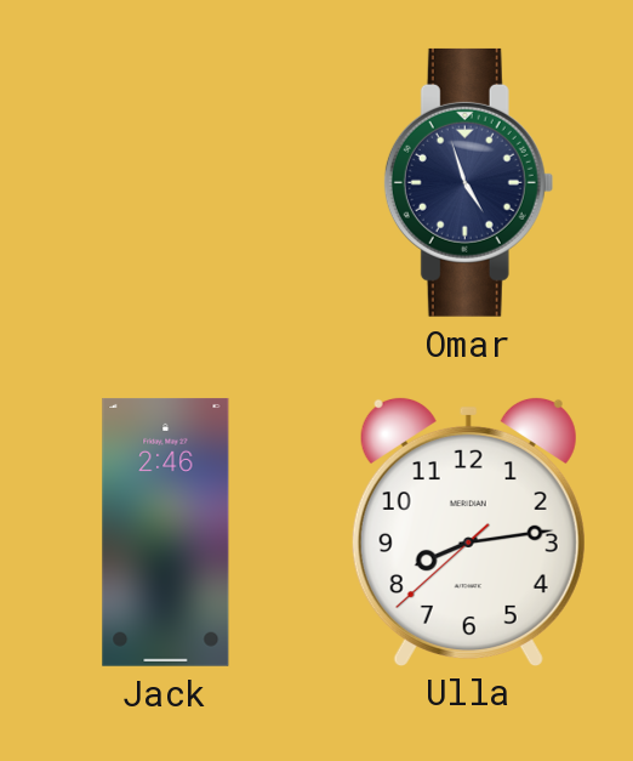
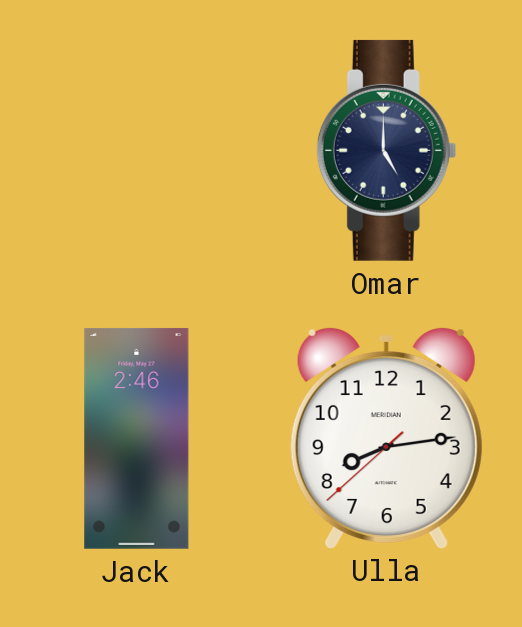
Omar: 4:57 -> 5:00 (387, 150)
